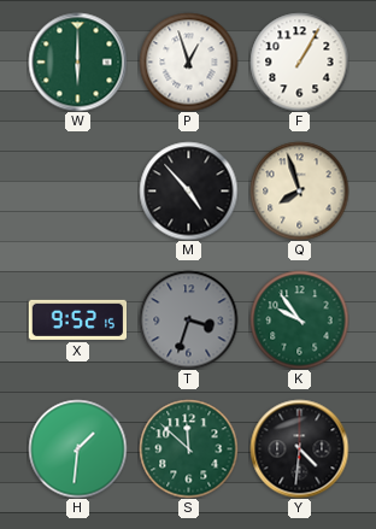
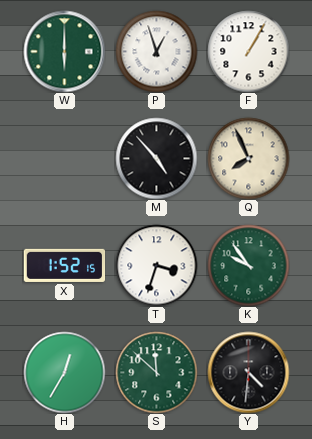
Q: 7:57 -> 7:56 (248, 158)
X: 9:52 -> 1:52 (64, 265)
T dial: grey -> white (156, 265)
H: 1:31 -> 12:35 (64, 372)
